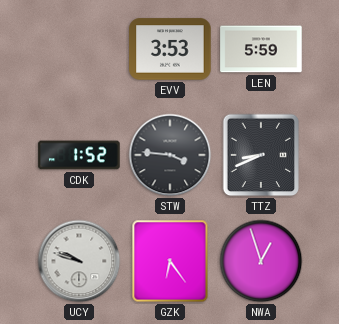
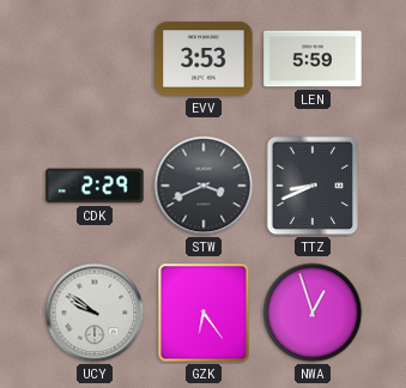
CDK: 1:52 -> 2:29 (95, 186)
STW: 3:46 -> 3:41 (204, 186)
UCY: 9:48 -> 9:51 (95, 313)
